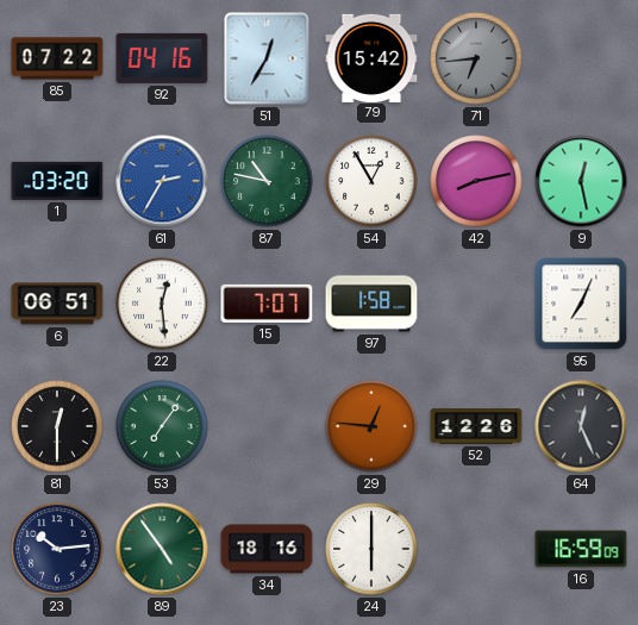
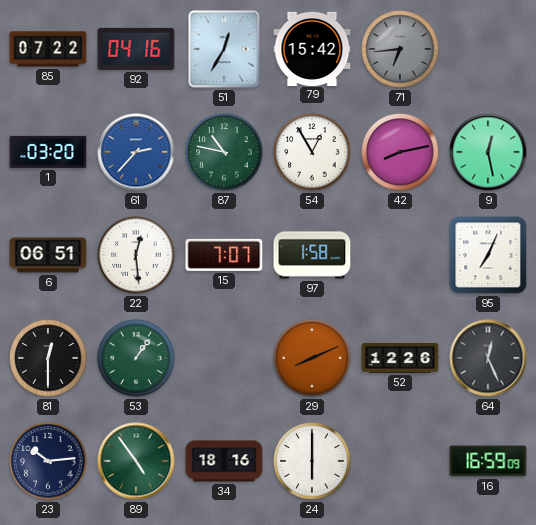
61: 2:35 -> 2:37 (136, 152)
53: 7:06 -> 1:06 (136, 358)
29: 12:46 -> 8:11 (312, 358)
